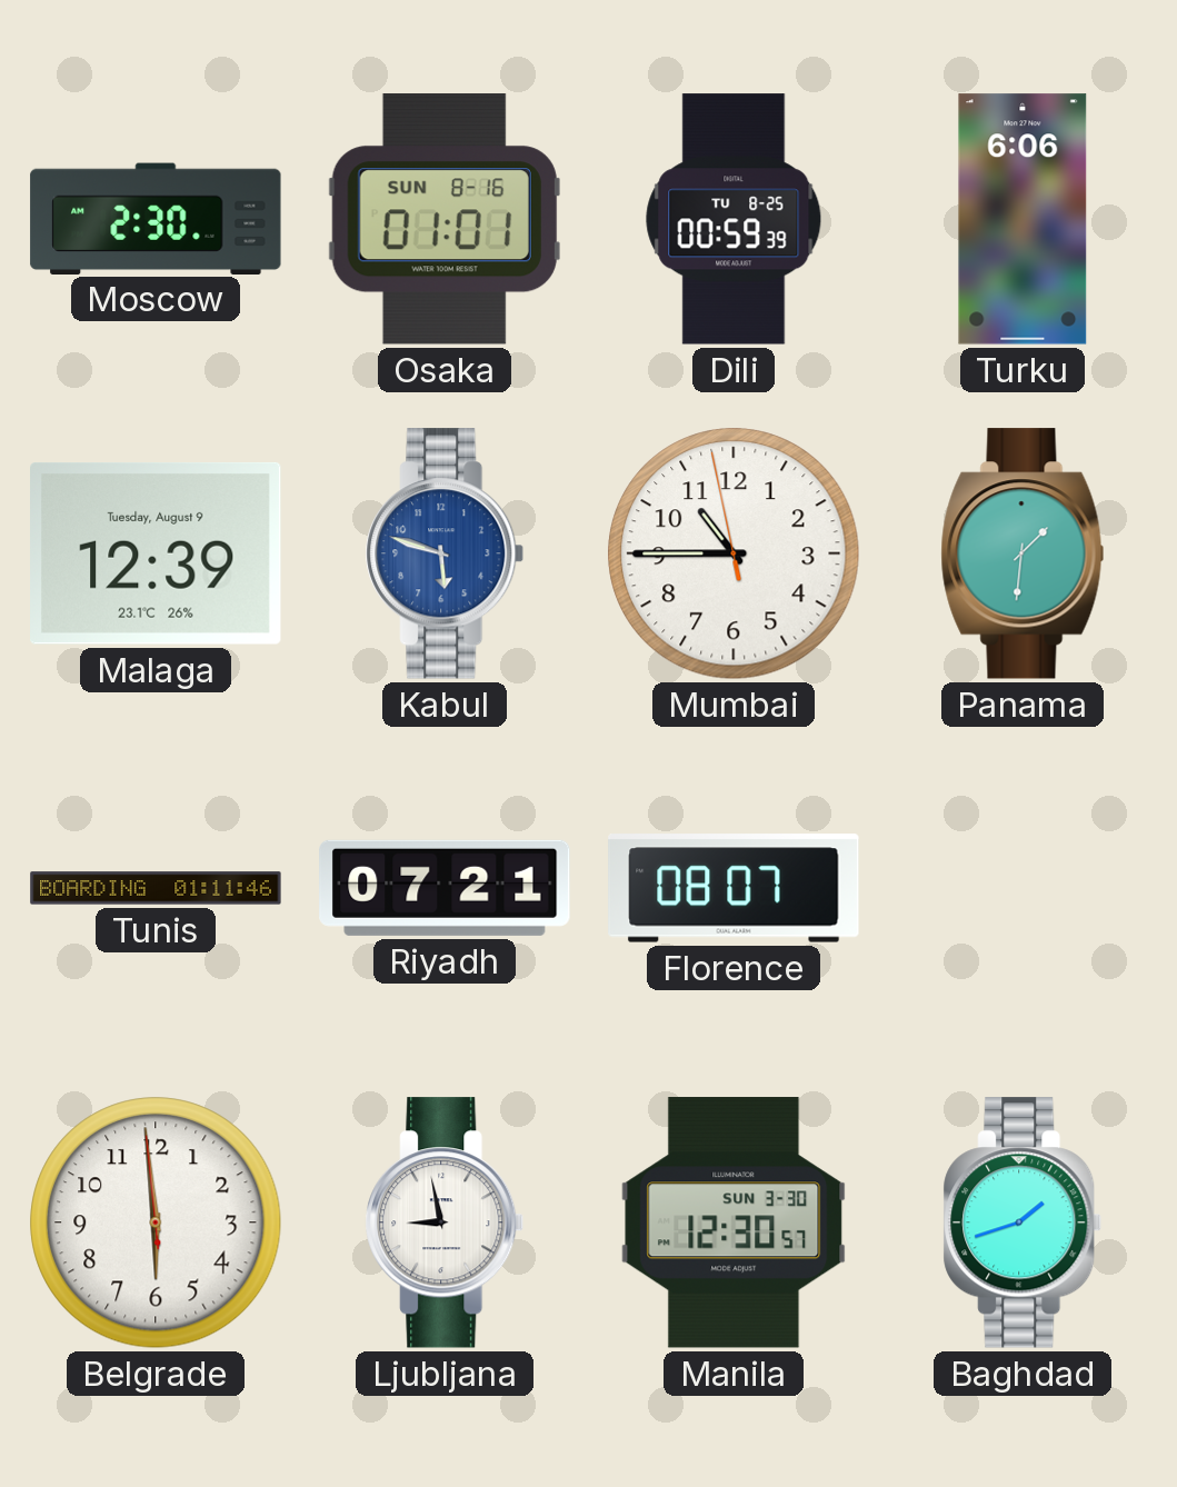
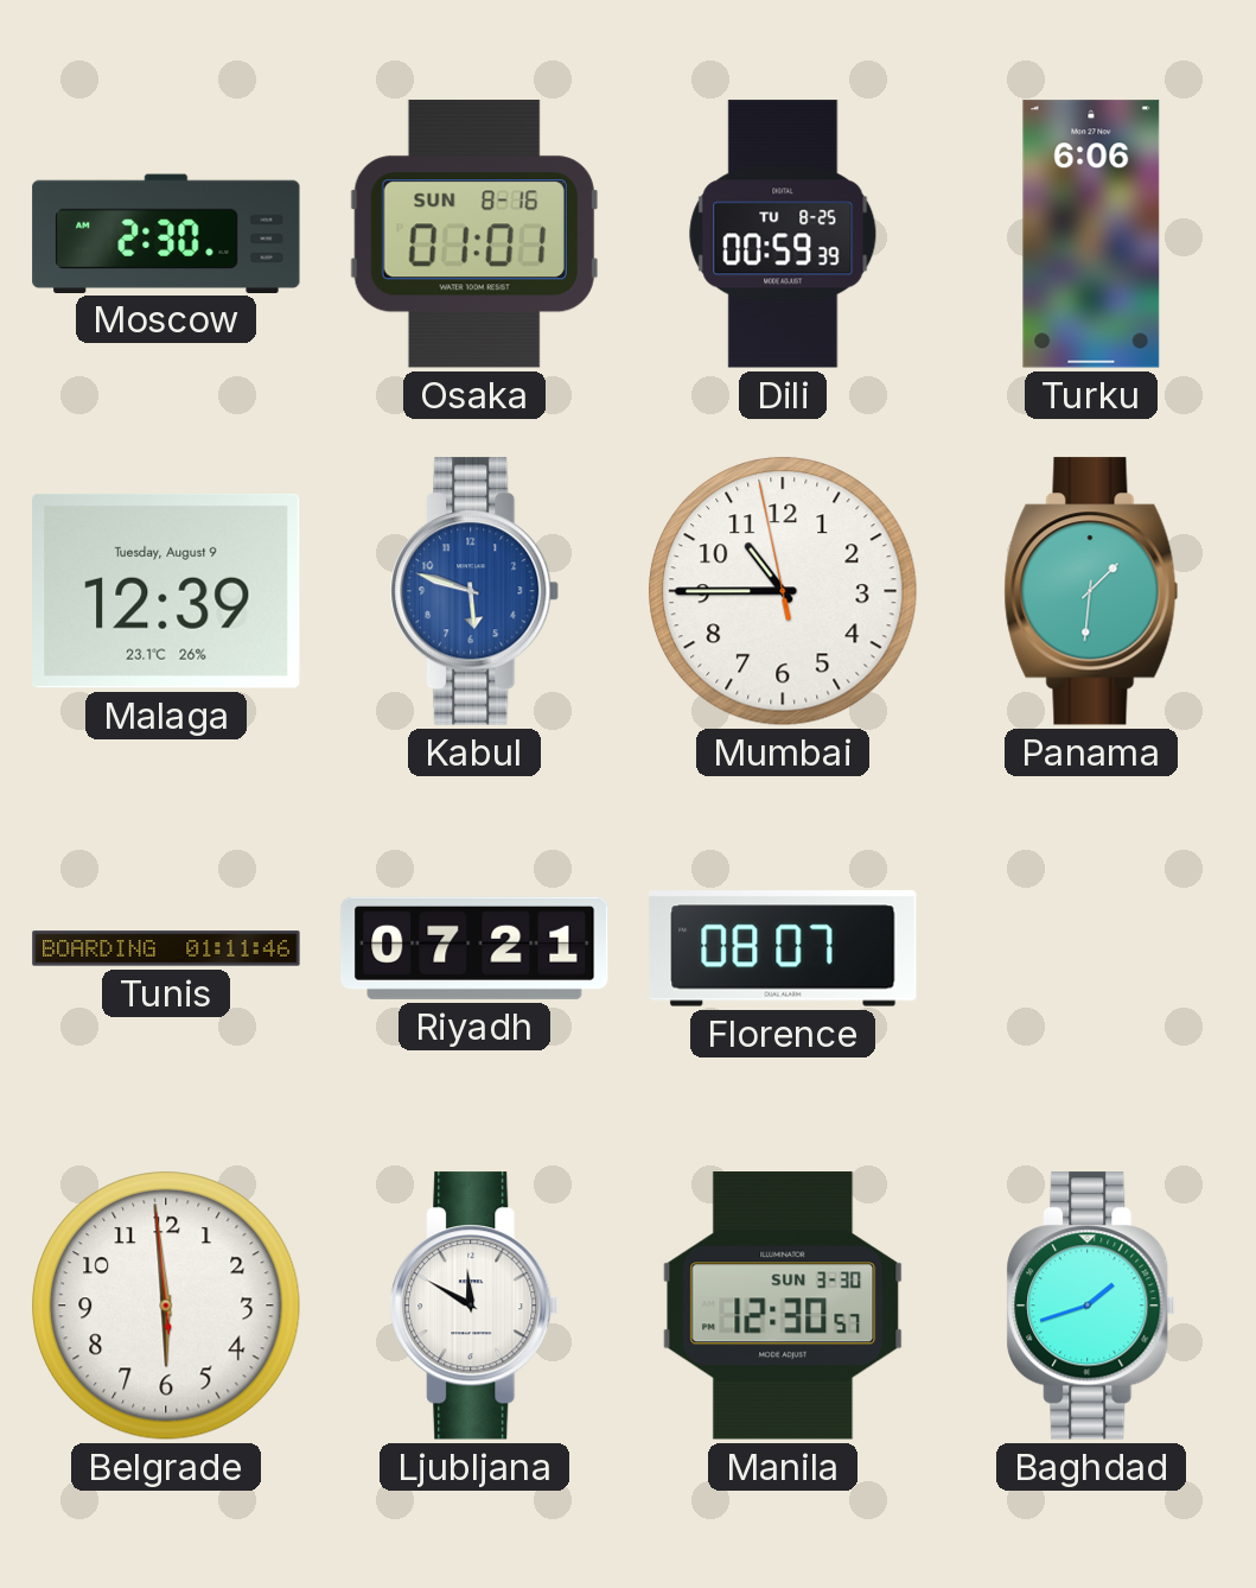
Ljubljana: 8:58 -> 11:50 (474, 1306)
